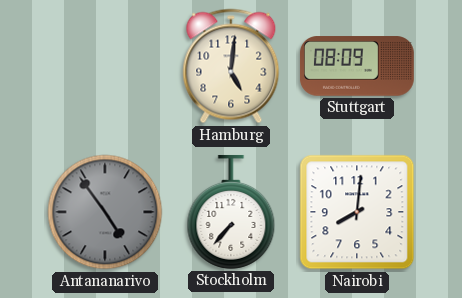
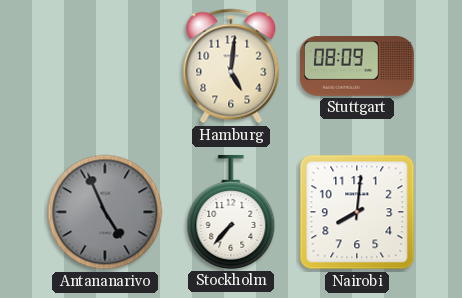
Antananarivo: 4:54 -> 4:56 (105, 212)
